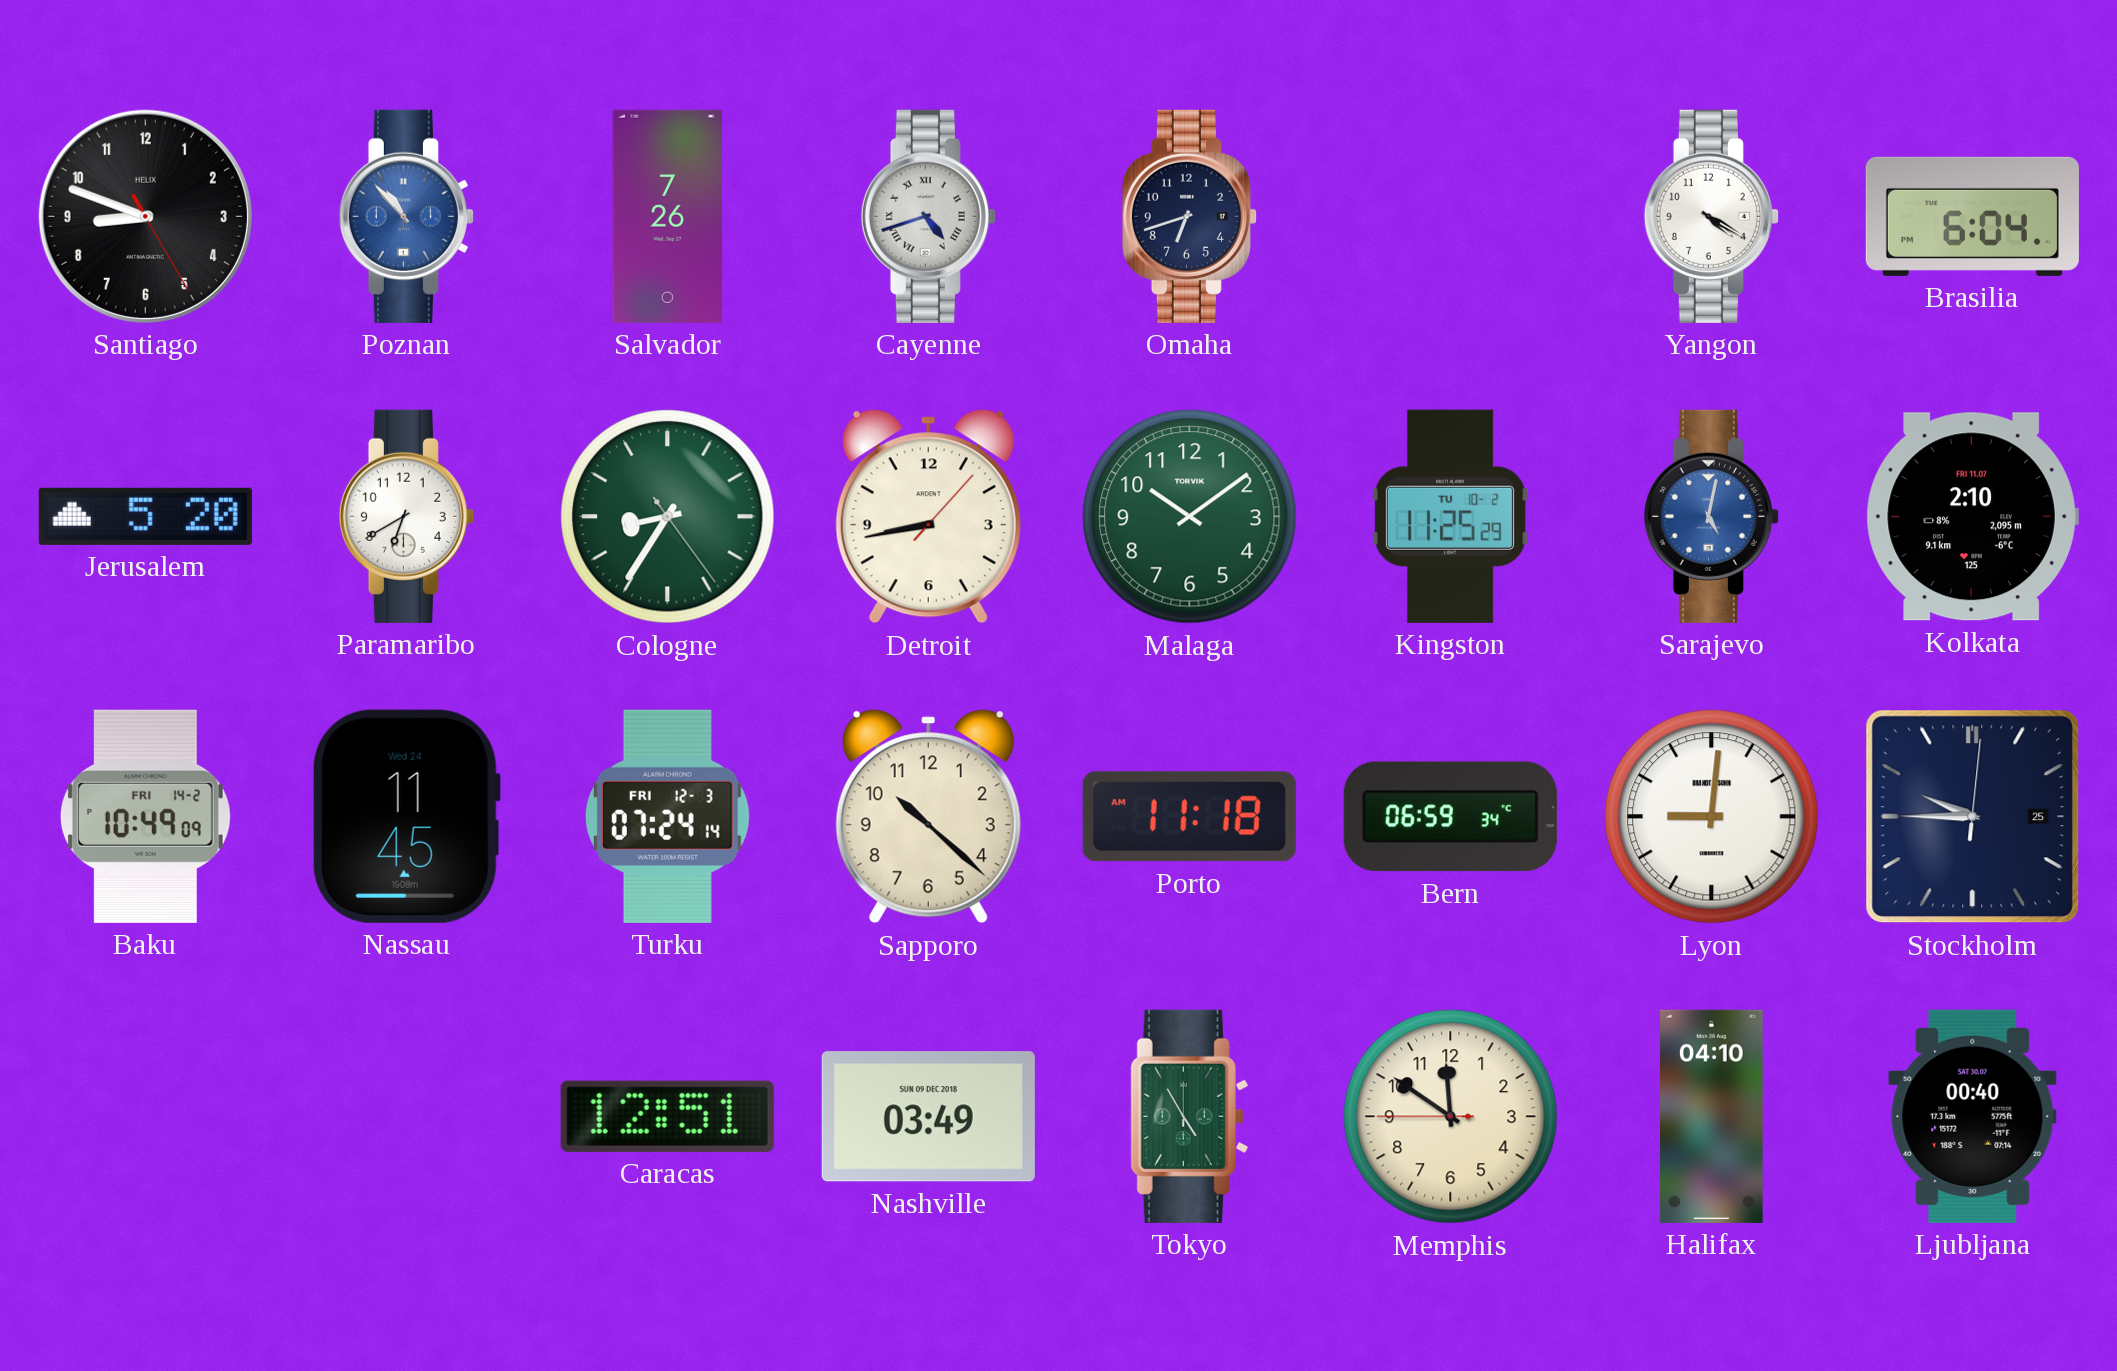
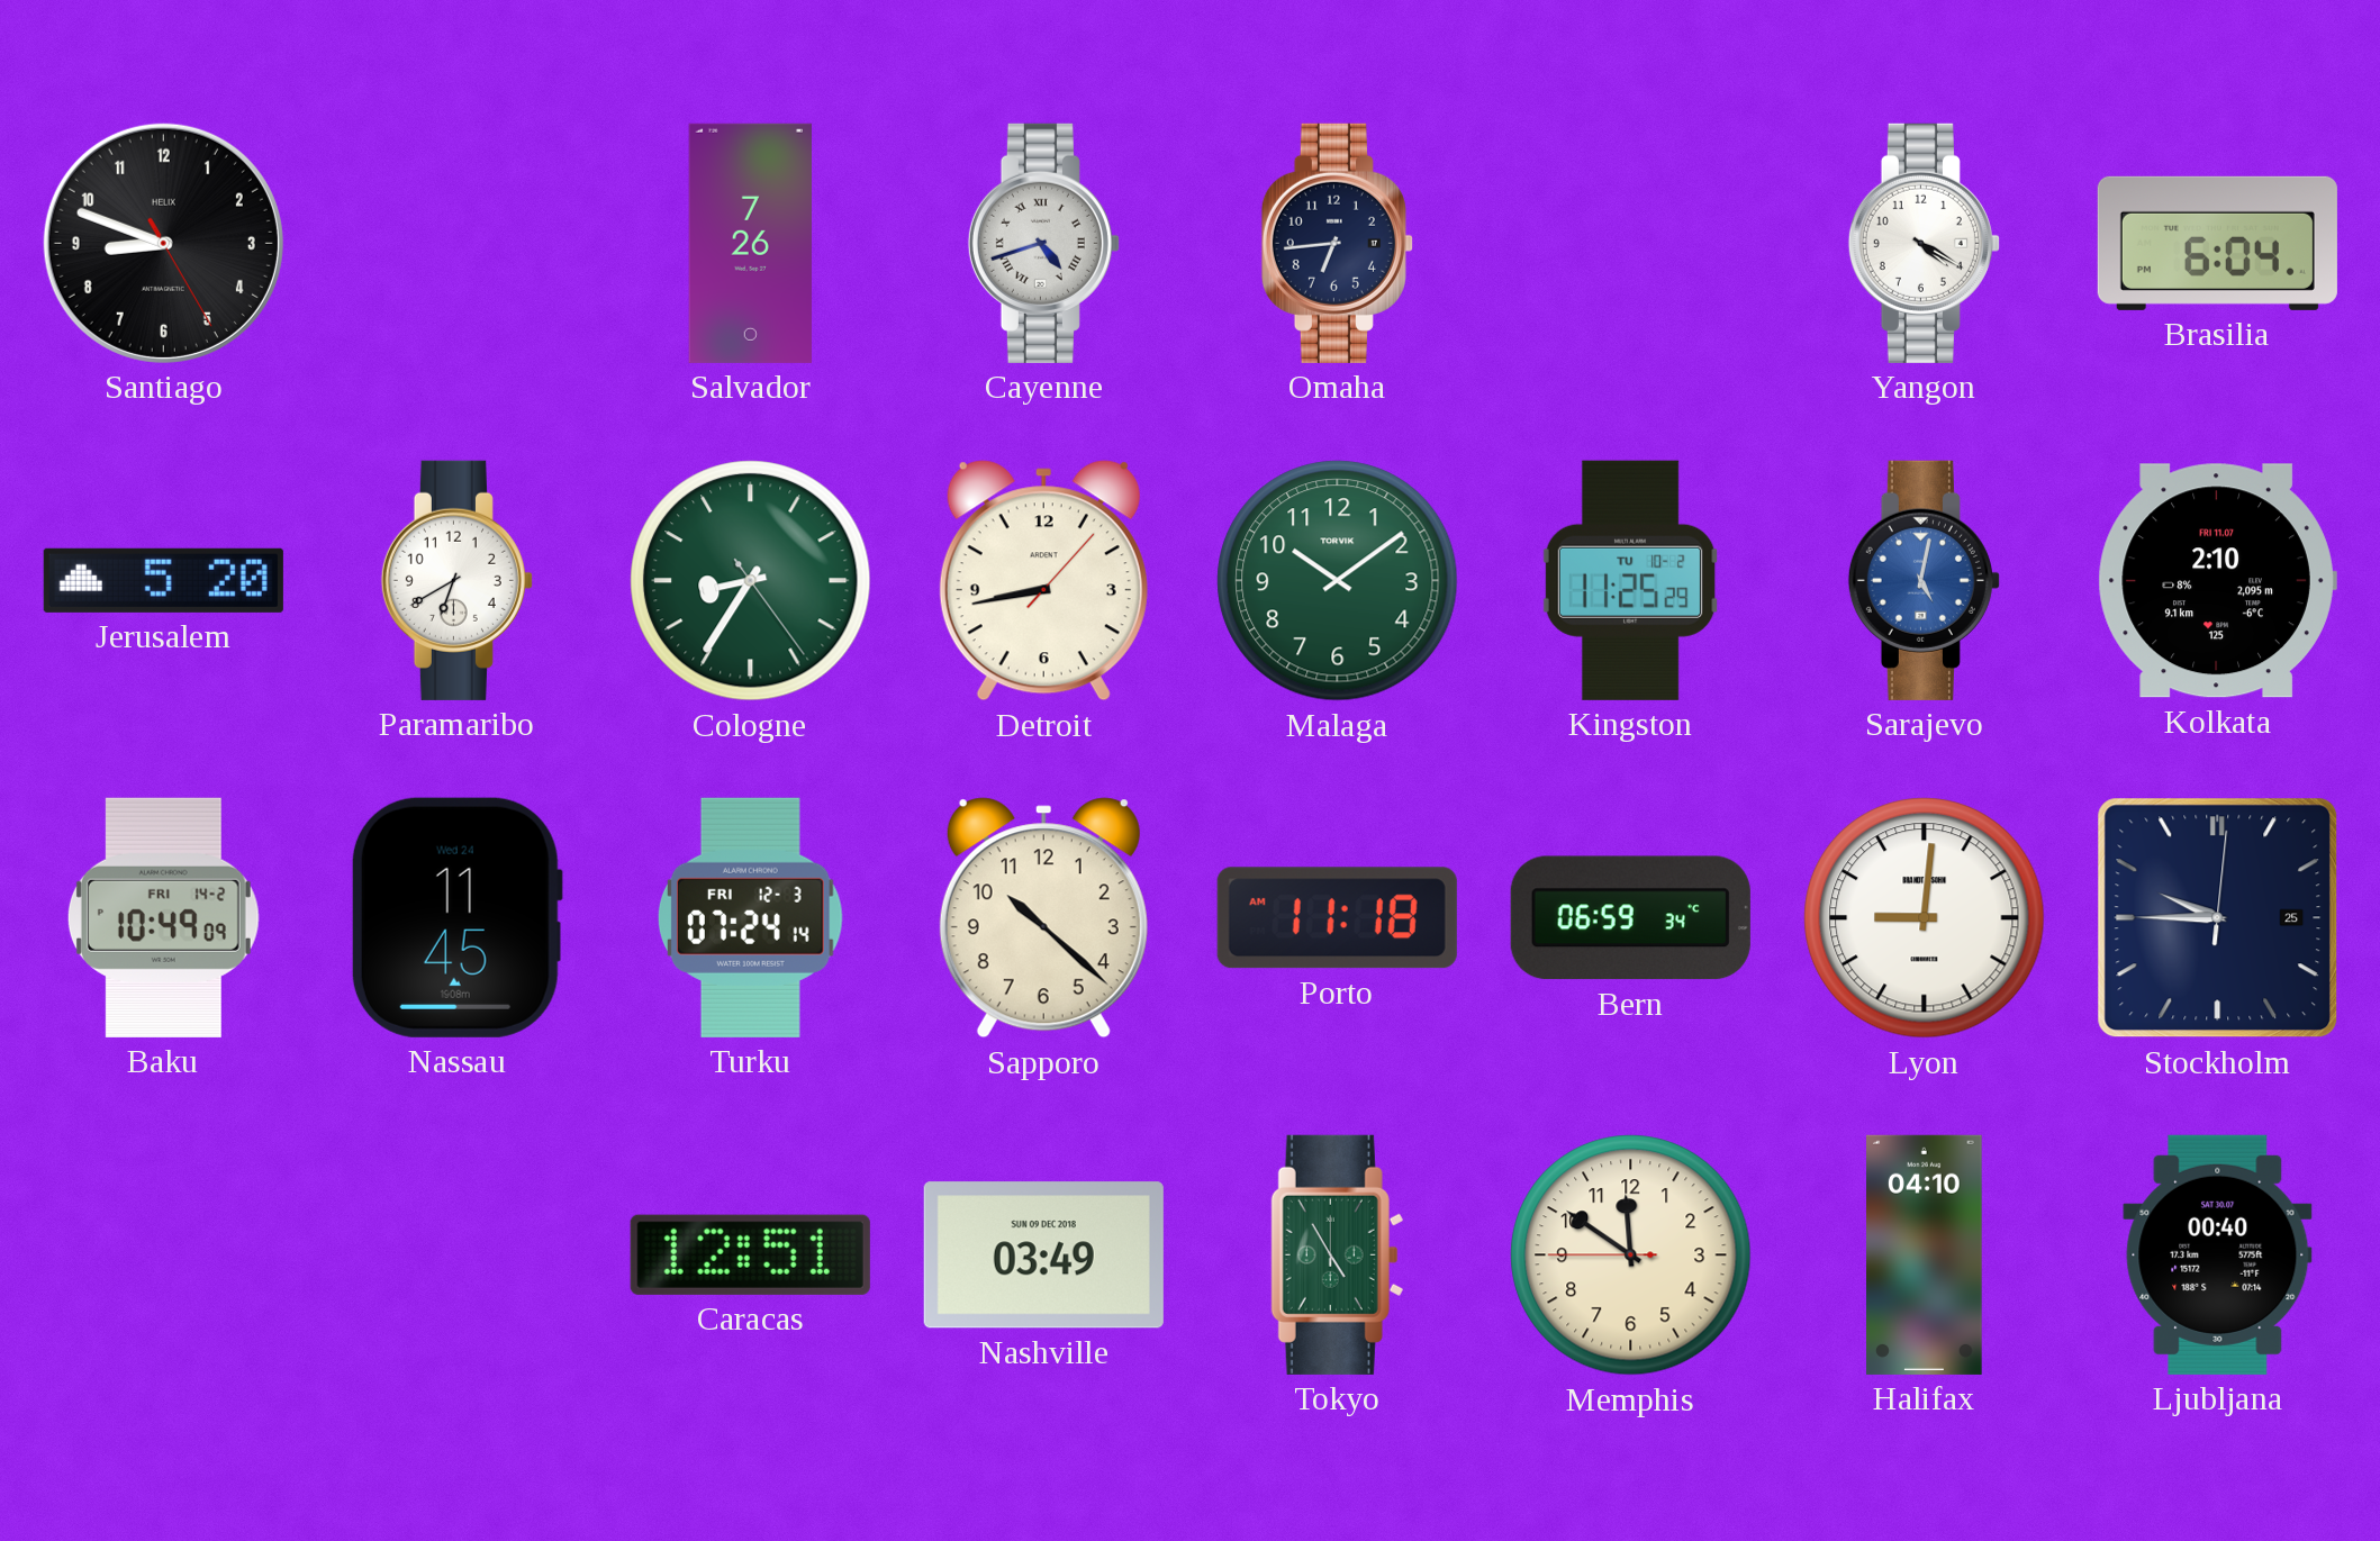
Poznan: 10:53 -> none (406, 216)
Omaha: 6:42 -> 6:44 (1337, 243)
